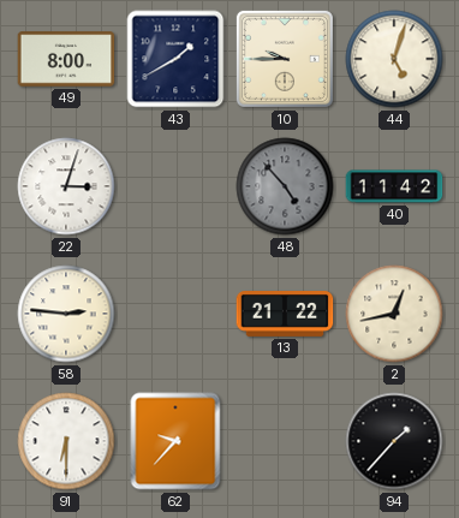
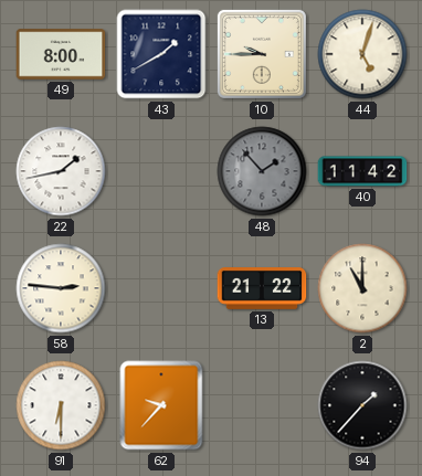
22: 3:03 -> 1:43 (61, 171)
48: 4:53 -> 1:53 (262, 171)
2: 12:43 -> 11:00 (362, 288)
